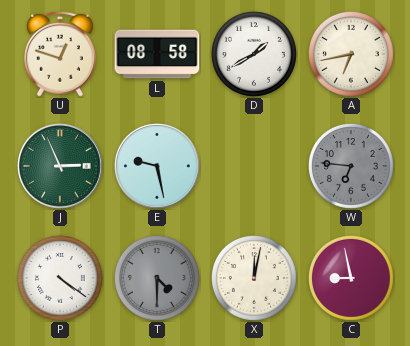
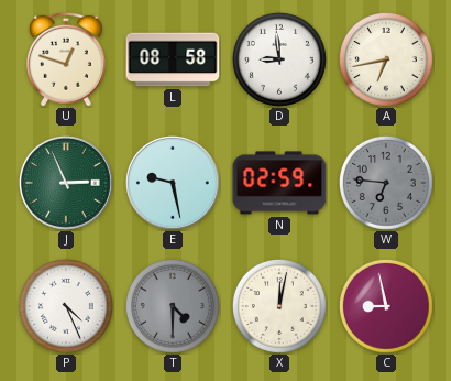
D: 1:40 -> 8:59 (279, 59)
N: none -> 02:59 (279, 183)
P: 4:21 -> 4:26 (66, 306)
